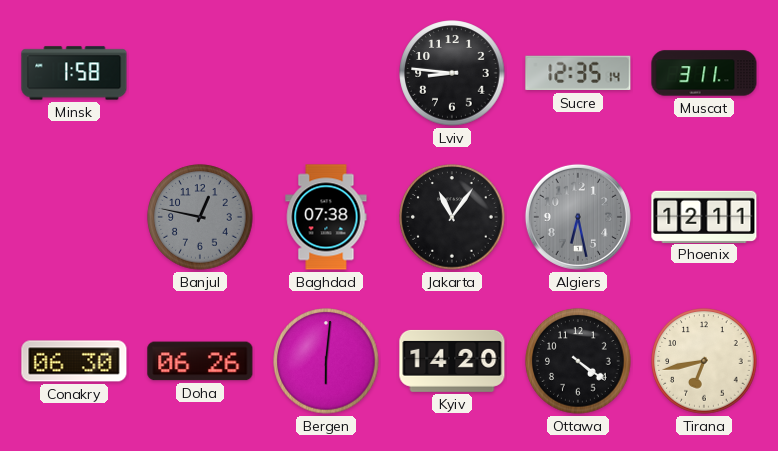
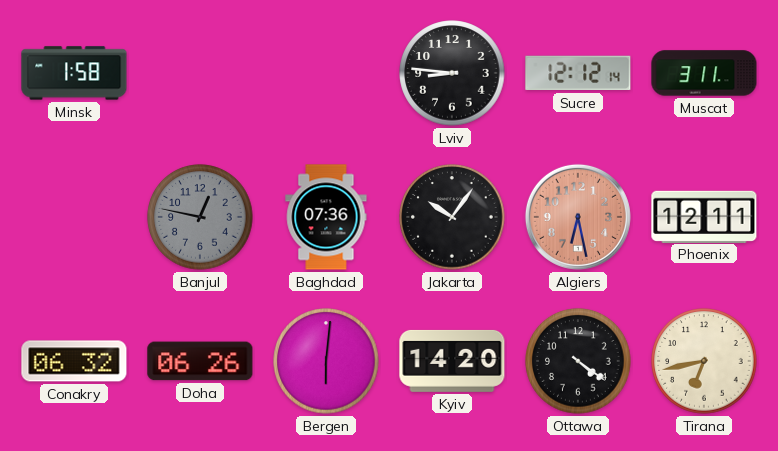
Sucre: 12:35 -> 12:12 (578, 73)
Baghdad: 07:38 -> 07:36 (326, 217)
Jakarta: 11:06 -> 10:06 (452, 217)
Algiers dial: grey -> salmon (578, 217)
Conakry: 06:30 -> 06:32 (74, 361)
